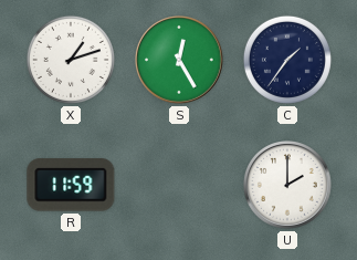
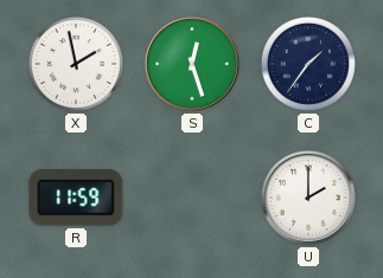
X: 1:12 -> 1:58 (76, 64)
S: 12:25 -> 12:27 (193, 65)
